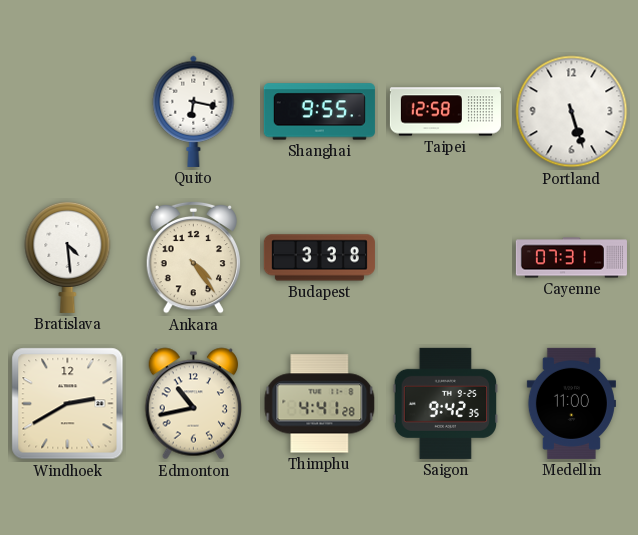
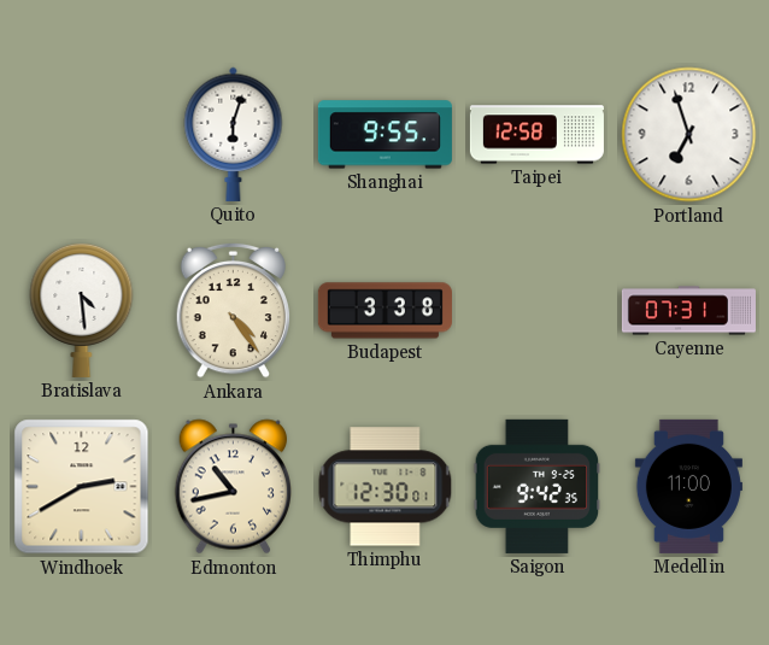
Quito: 6:17 -> 6:03 (234, 134)
Portland: 5:27 -> 6:57 (689, 135)
Thimphu: 4:41 -> 12:30 (386, 487)
